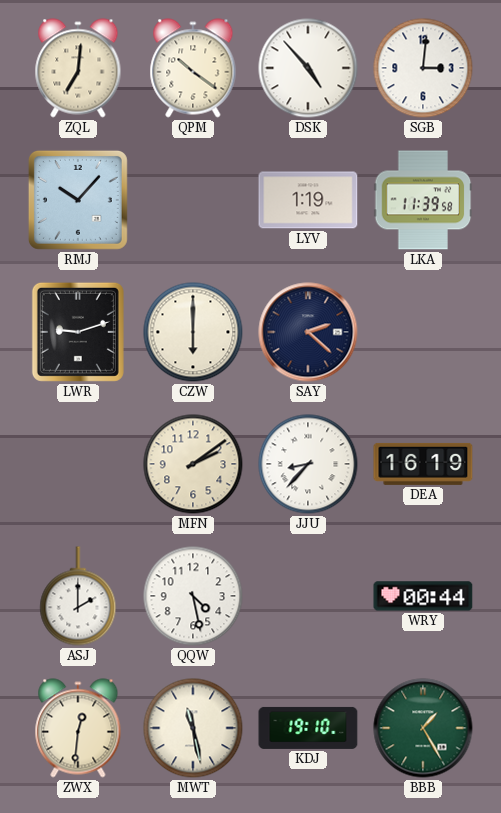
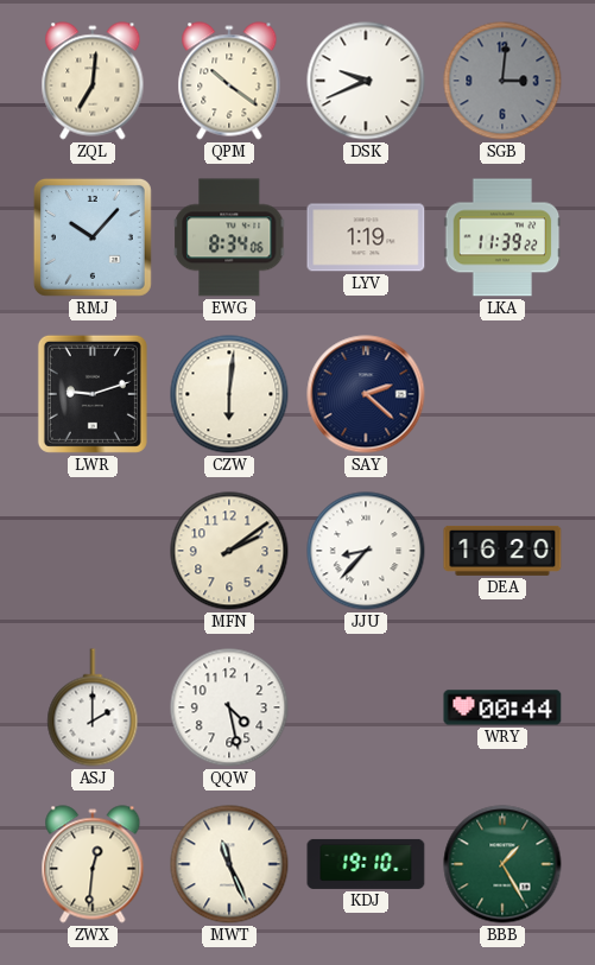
DSK: 4:53 -> 9:41 (366, 81)
SGB dial: white -> grey (502, 81)
EWG: none -> 8:34 (229, 237)
LKA: 11:39:58 -> 11:39:22 (502, 237)
CZW: 6:00 -> 6:01 (229, 394)
DEA: 16:19 -> 16:20 (502, 551)
MWT: 11:28 -> 11:26 (229, 864)
